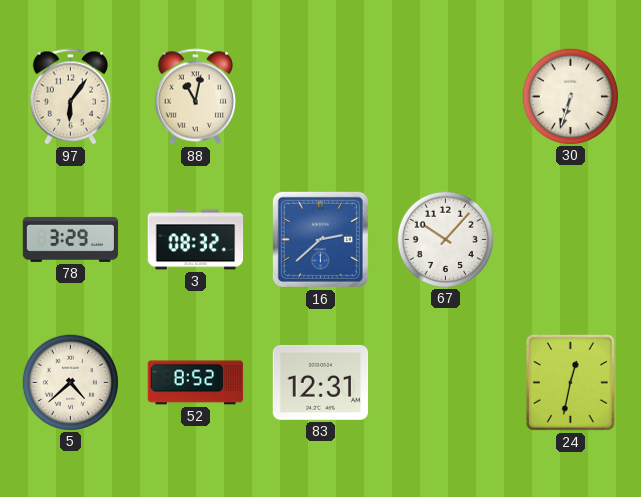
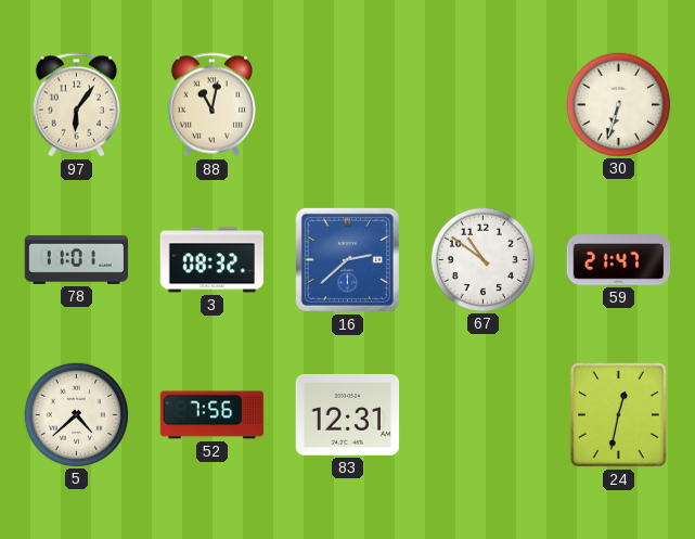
78: 3:29 -> 11:01 (77, 259)
67: 10:07 -> 10:51 (482, 259)
59: none -> 21:47 (619, 260)
52: 8:52 -> 7:56 (213, 415)
